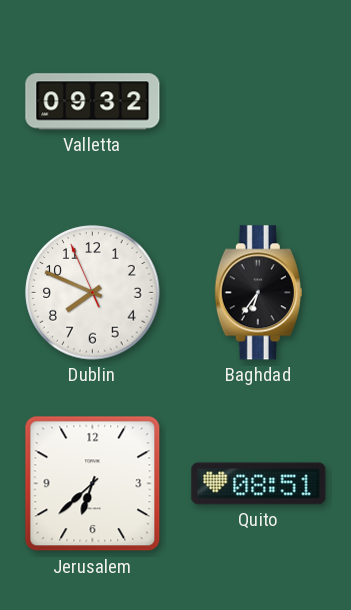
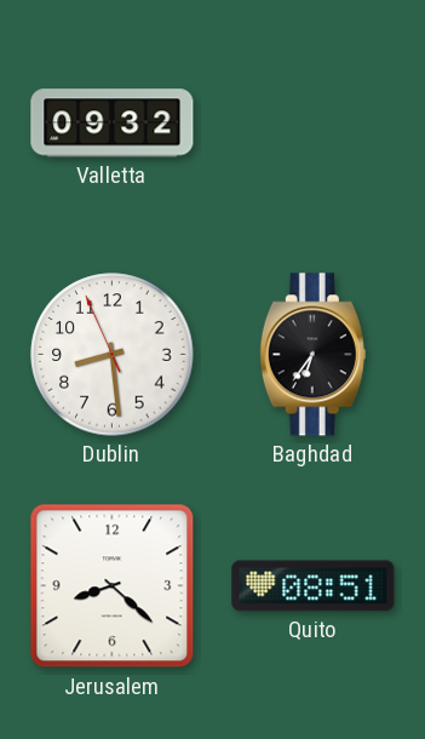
Dublin: 7:48 -> 8:28 (113, 355)
Jerusalem: 6:38 -> 8:22 (113, 586)
